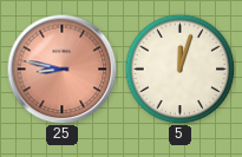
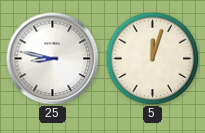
25 dial: salmon -> white (52, 58)
